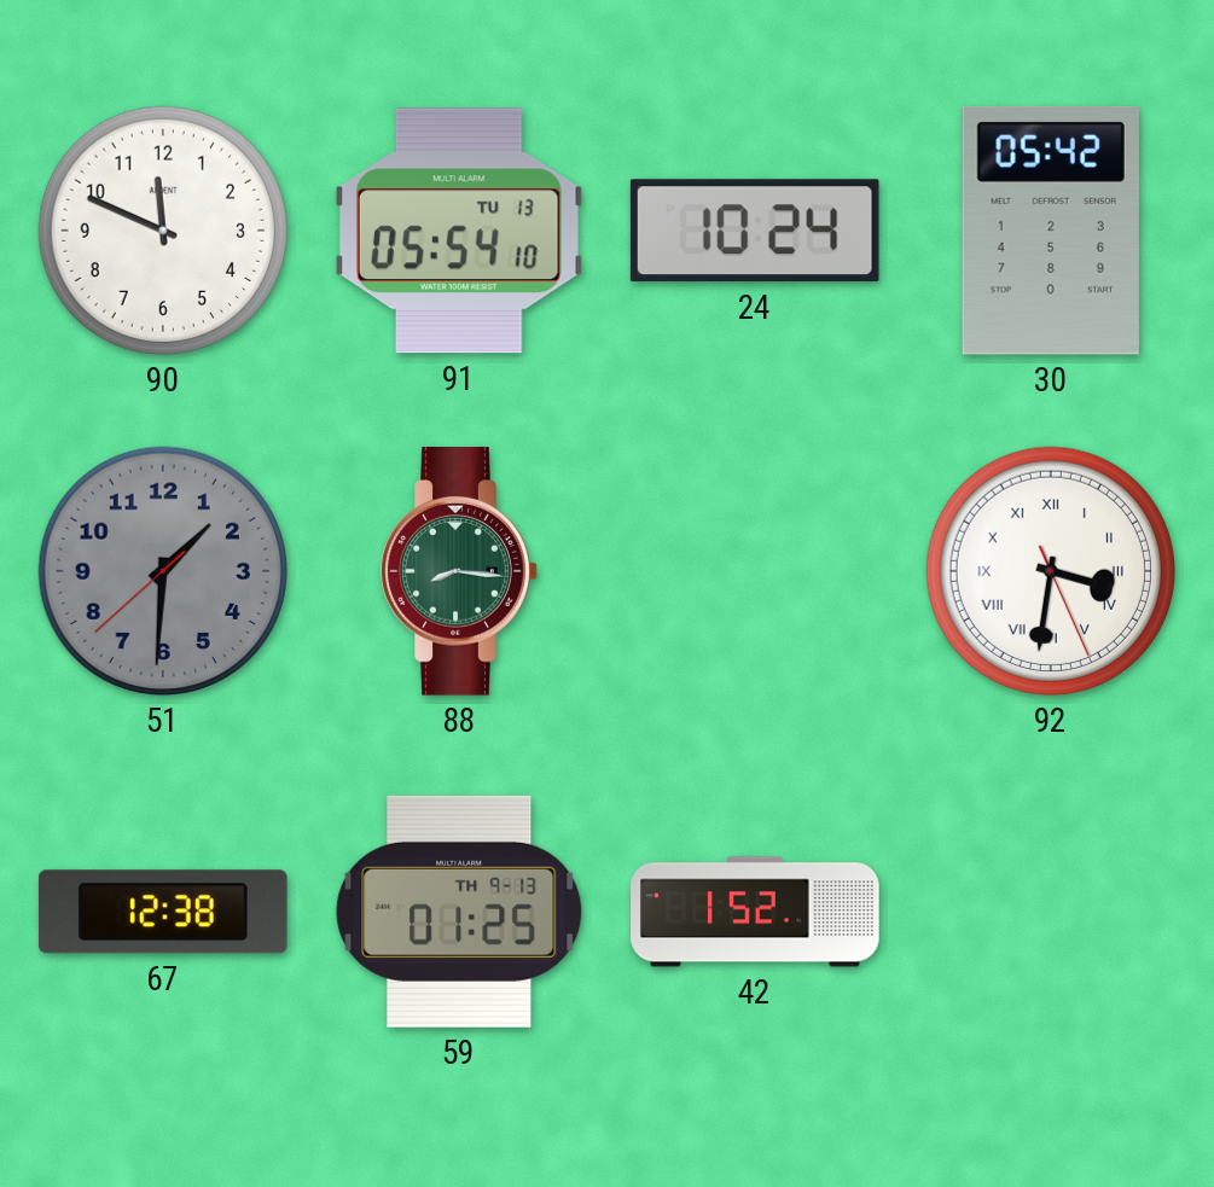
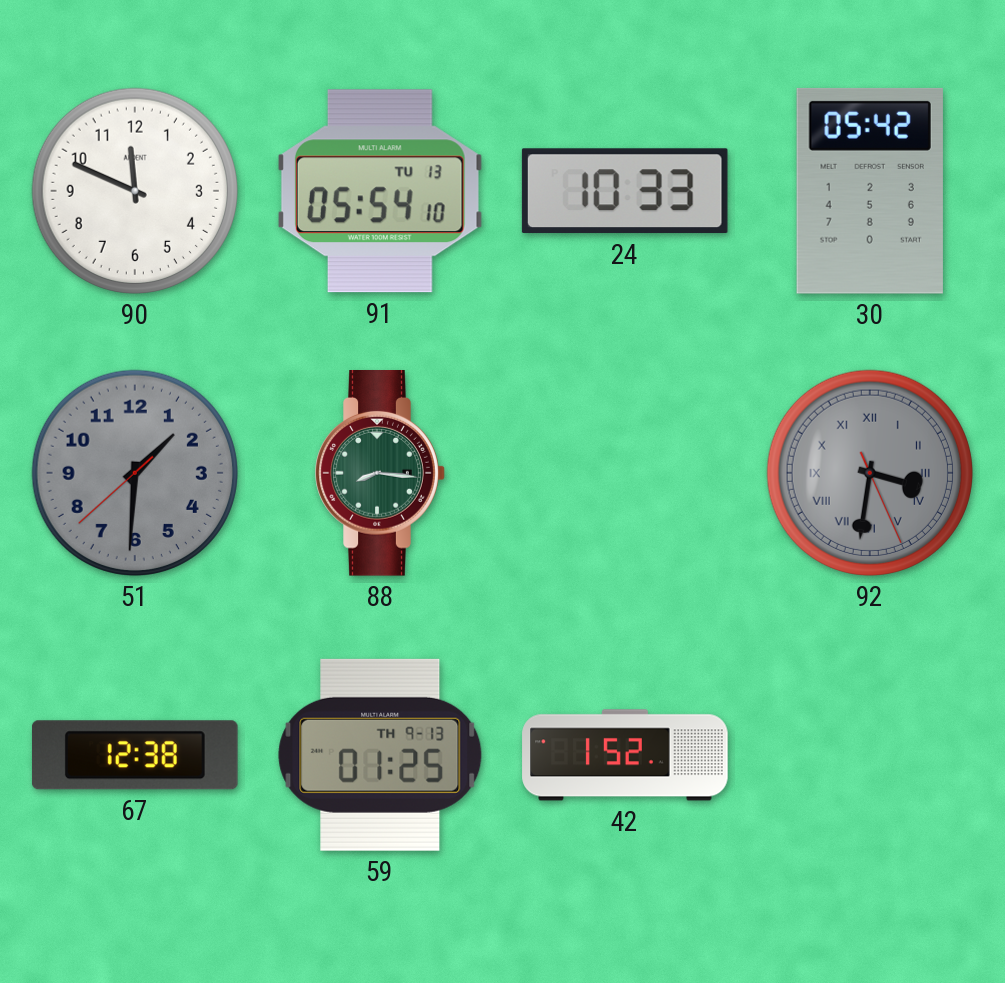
24: 10:24 -> 10:33 (625, 191)
92 dial: white -> grey (870, 473)
